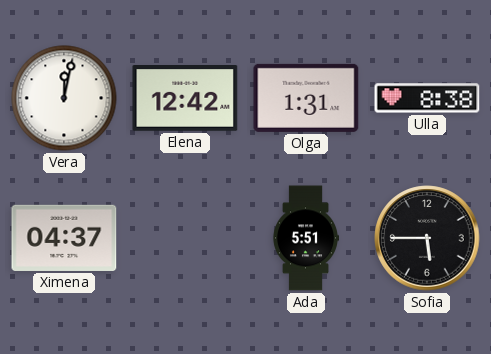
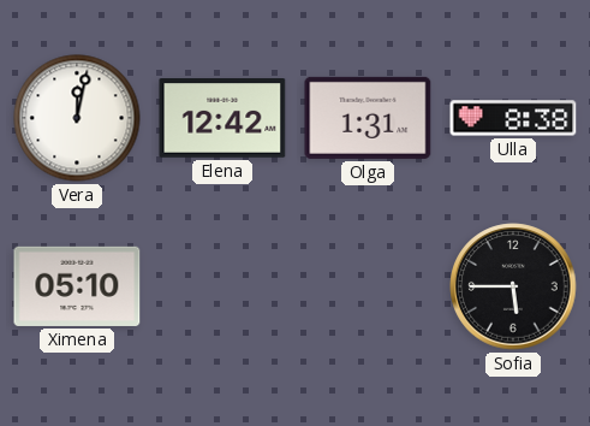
Ximena: 04:37 -> 05:10 (77, 286)
Ada: 5:51 -> none (305, 238)
